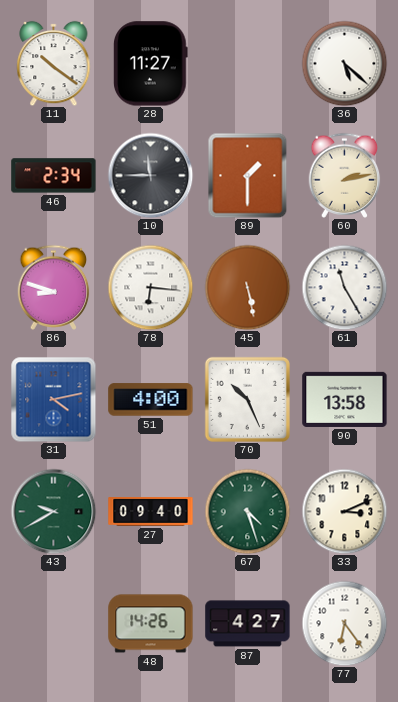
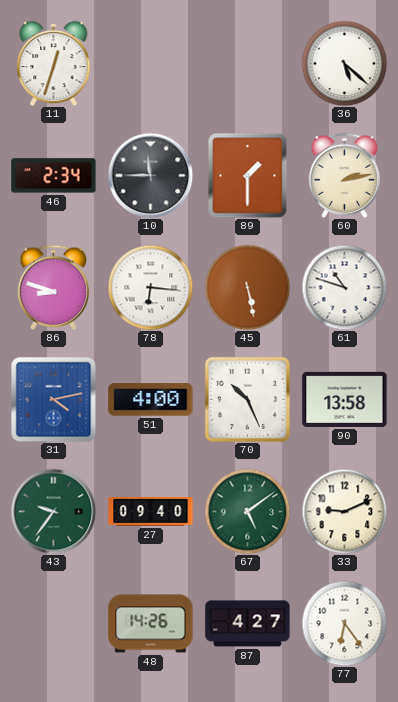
11: 10:21 -> 12:33 (54, 63)
28: 11:27 -> none (151, 64)
61: 11:25 -> 10:48 (344, 287)
43: 9:40 -> 9:36 (53, 511)
67: 4:27 -> 5:09 (247, 511)
33: 3:11 -> 9:11 (344, 511)
